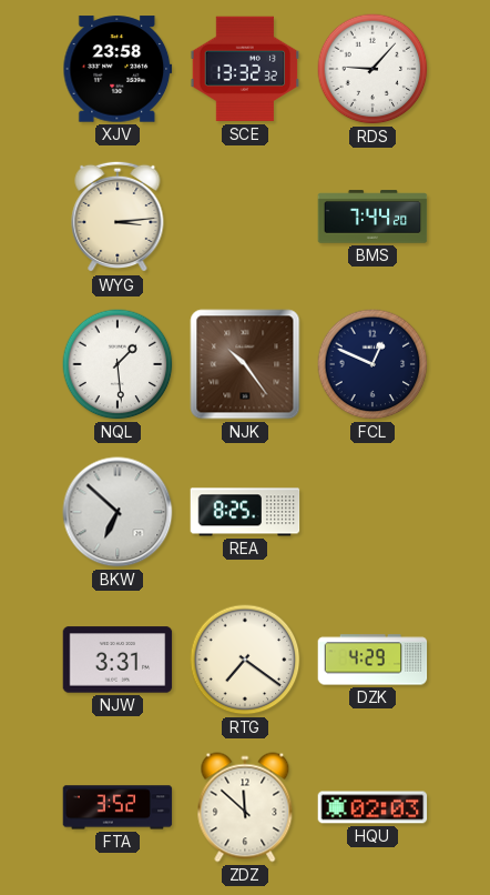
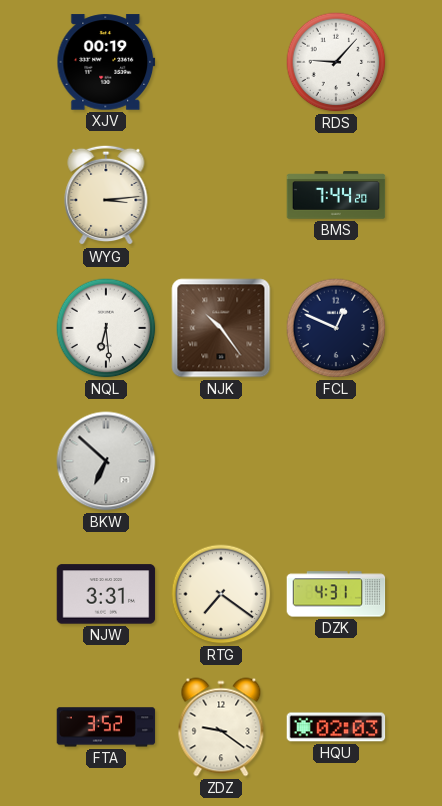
XJV: 23:58 -> 00:19 (106, 62)
SCE: 13:32 -> none (245, 69)
NQL: 1:29 -> 6:29 (106, 328)
REA: 8:25 -> none (245, 512)
DZK: 4:29 -> 4:31 (336, 594)
ZDZ: 11:52 -> 9:21 (221, 727)
